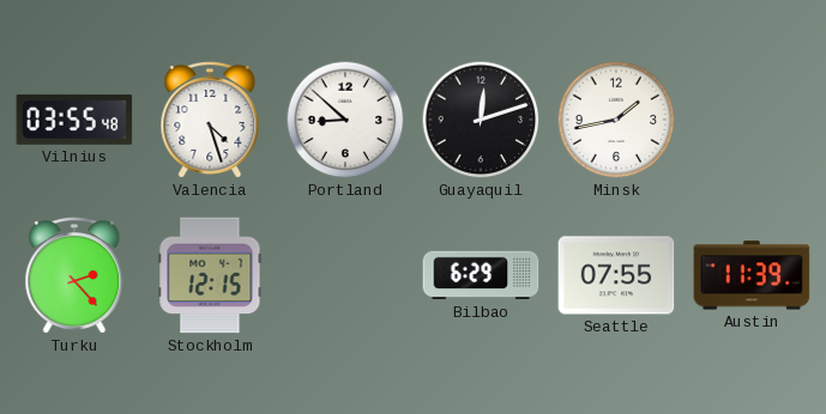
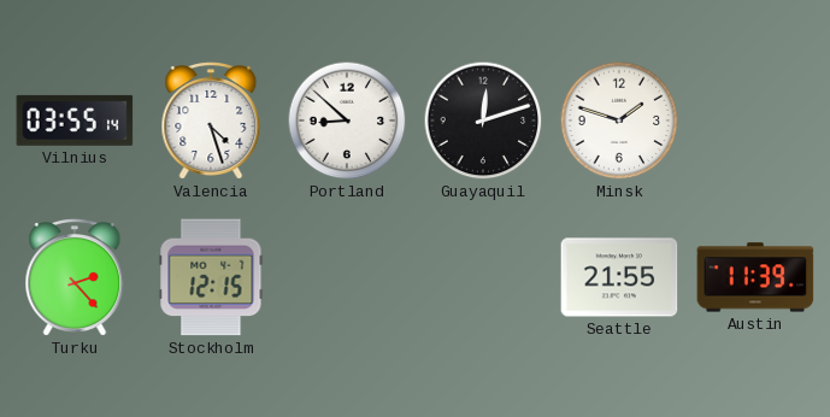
Vilnius: 03:55:48 -> 03:55:14 (75, 121)
Minsk: 1:43 -> 1:48 (619, 121)
Bilbao: 6:29 -> none (481, 275)
Seattle: 07:55 -> 21:55 (619, 277)
